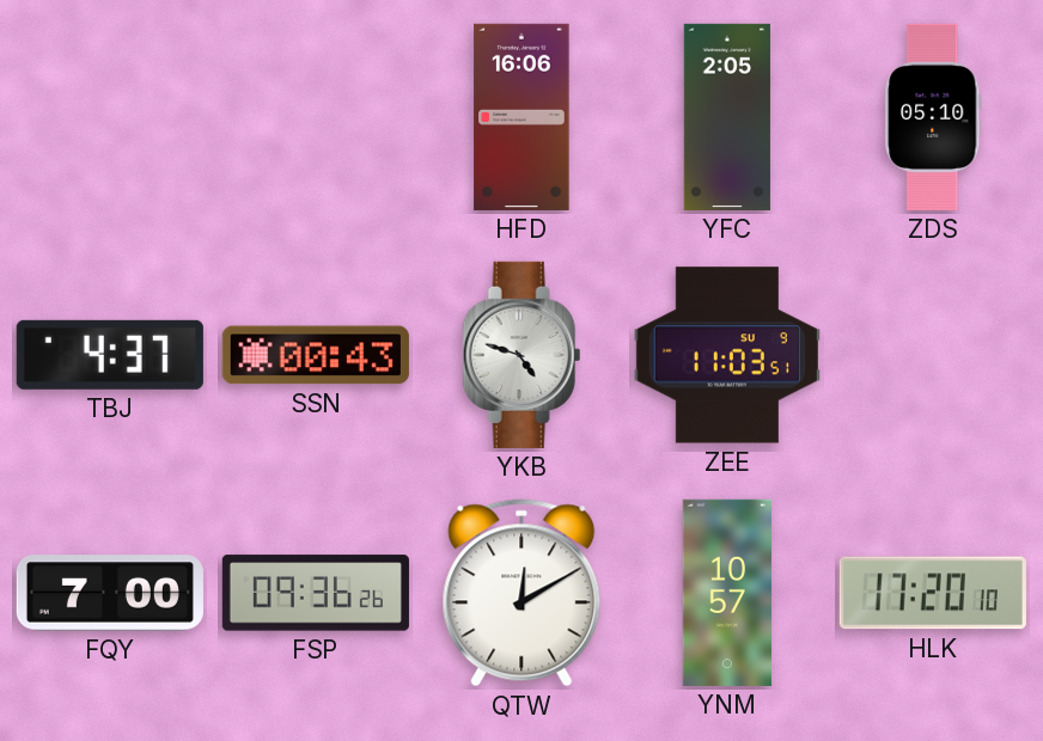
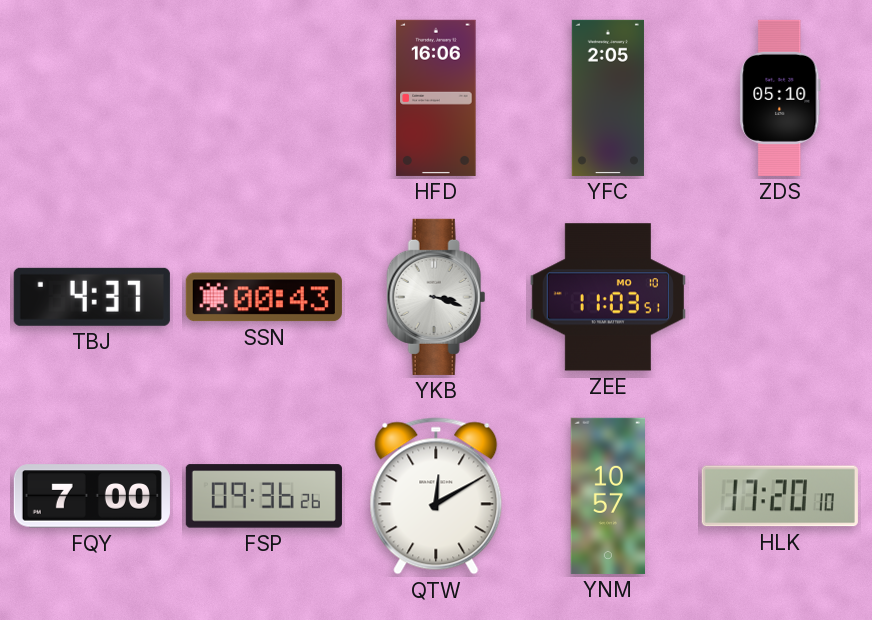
YKB: 4:48 -> 3:18 (436, 297)
ZEE date: SU 9 -> MO 10 (608, 297)
